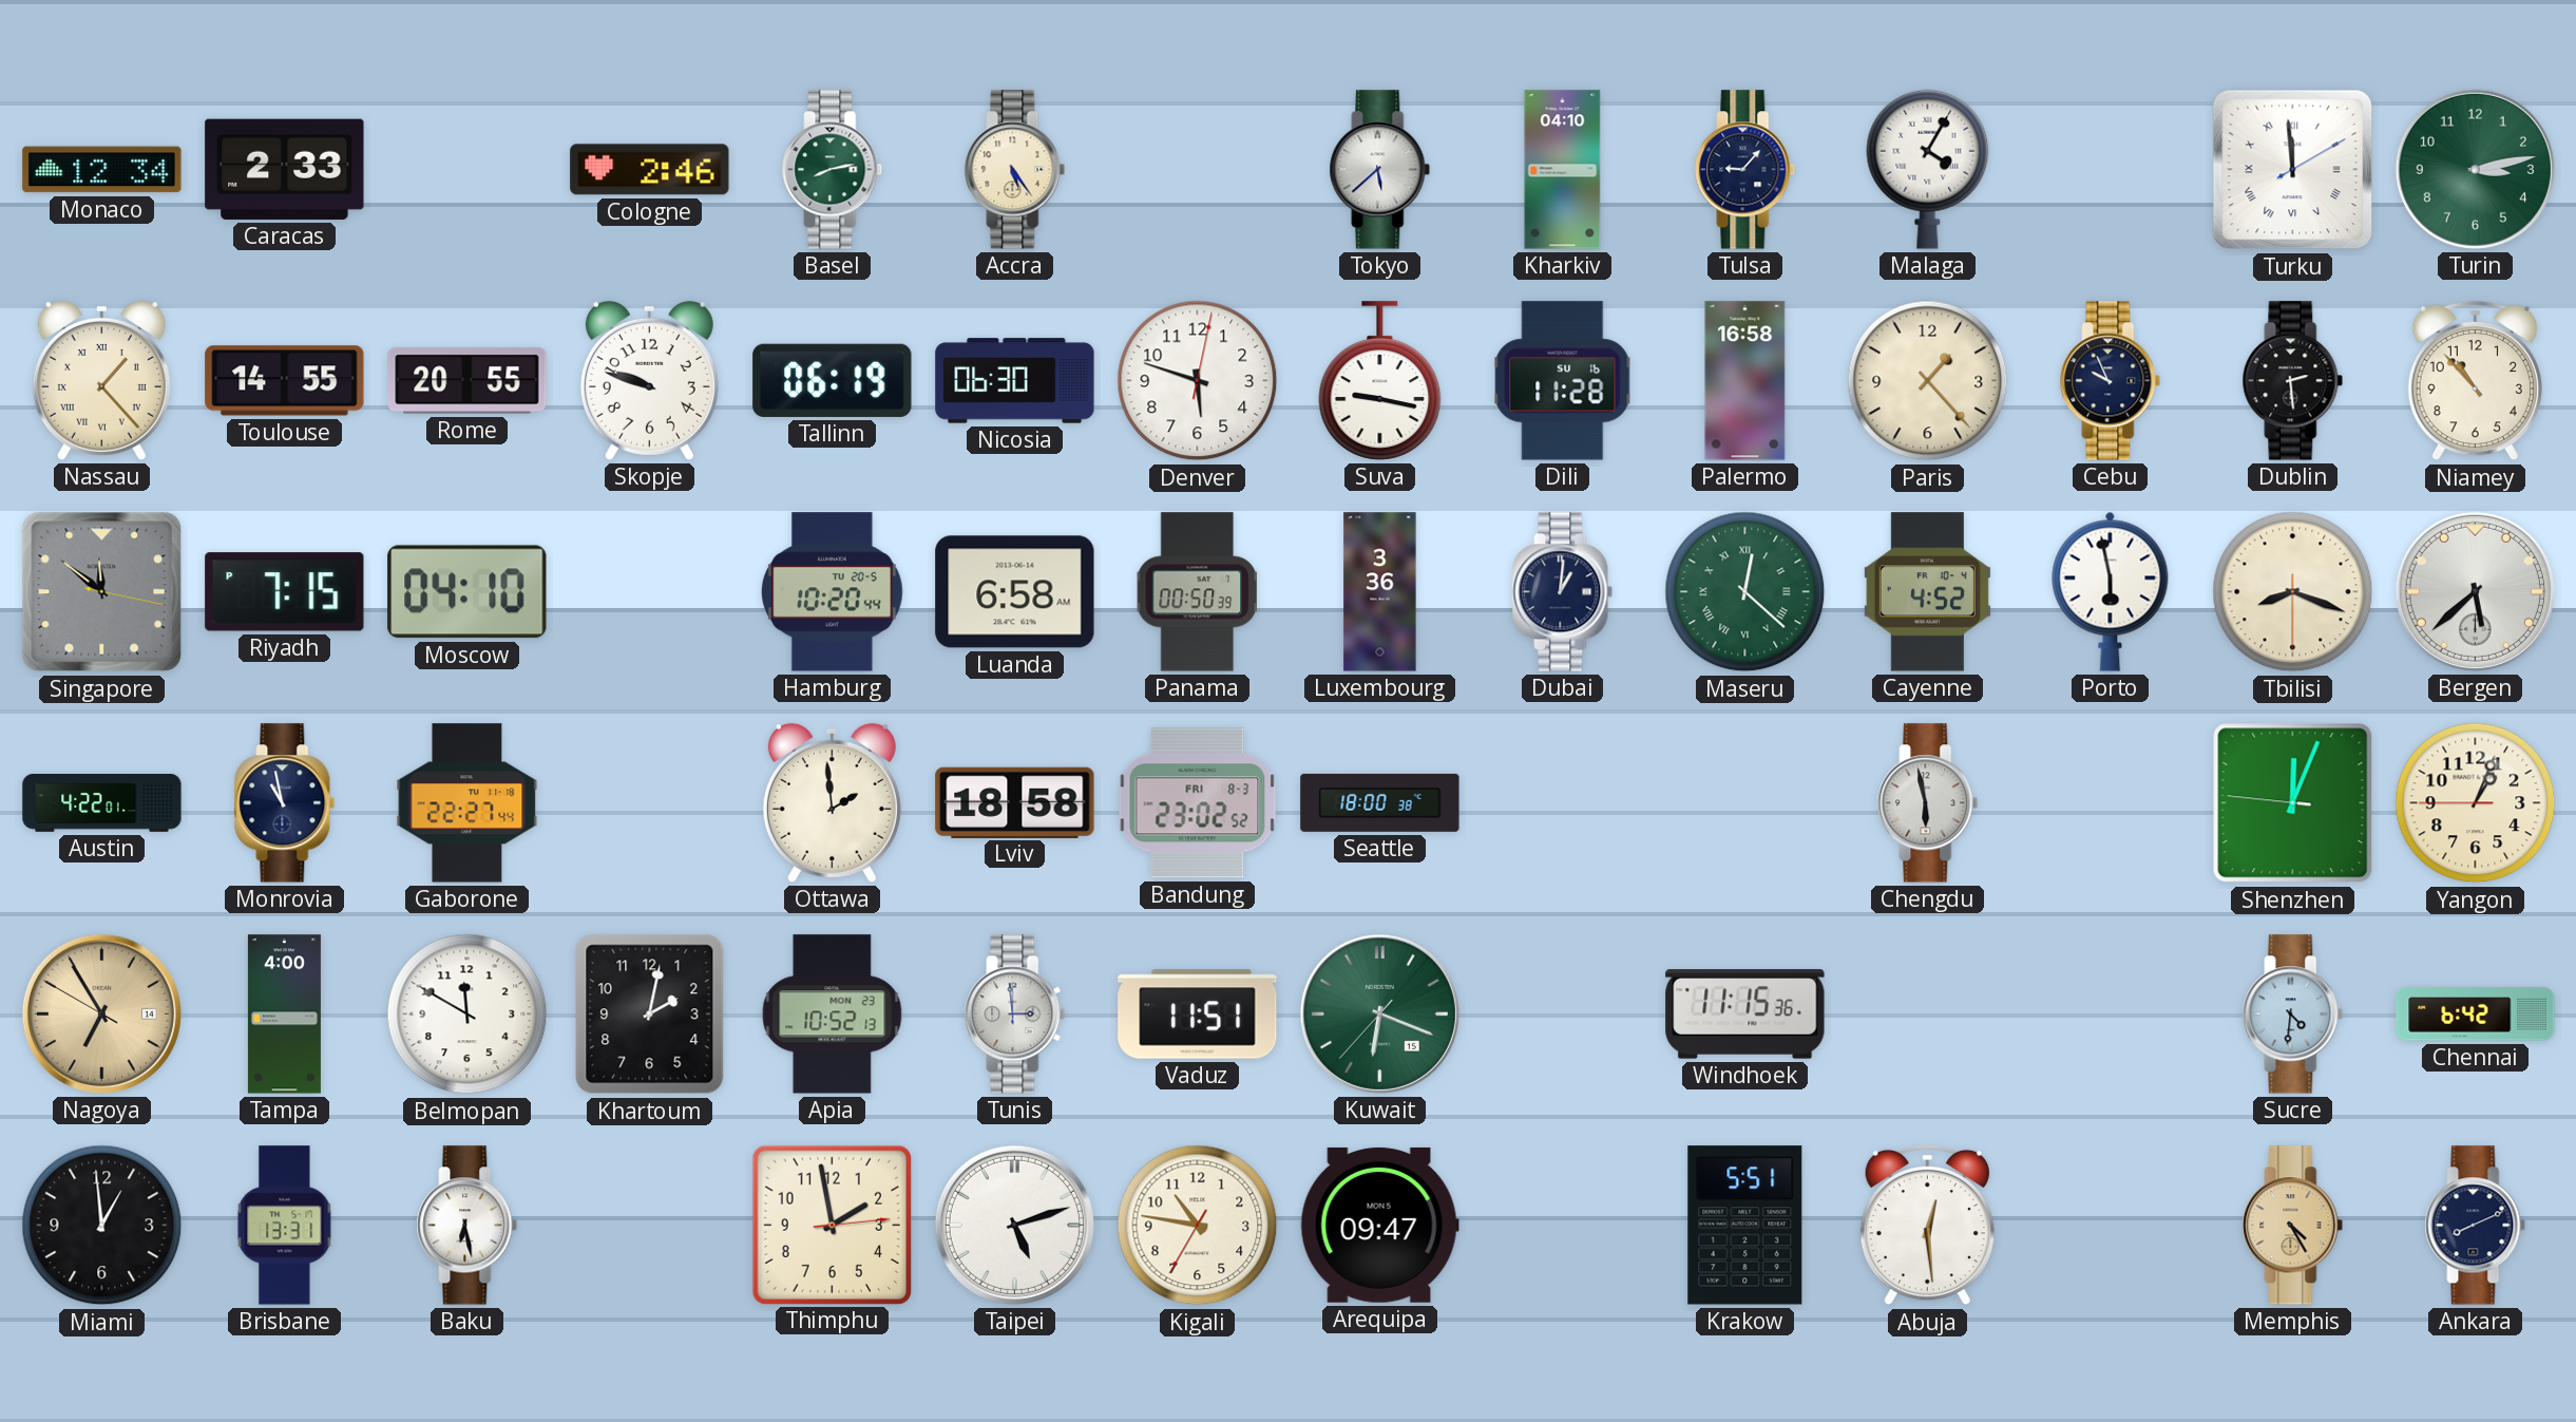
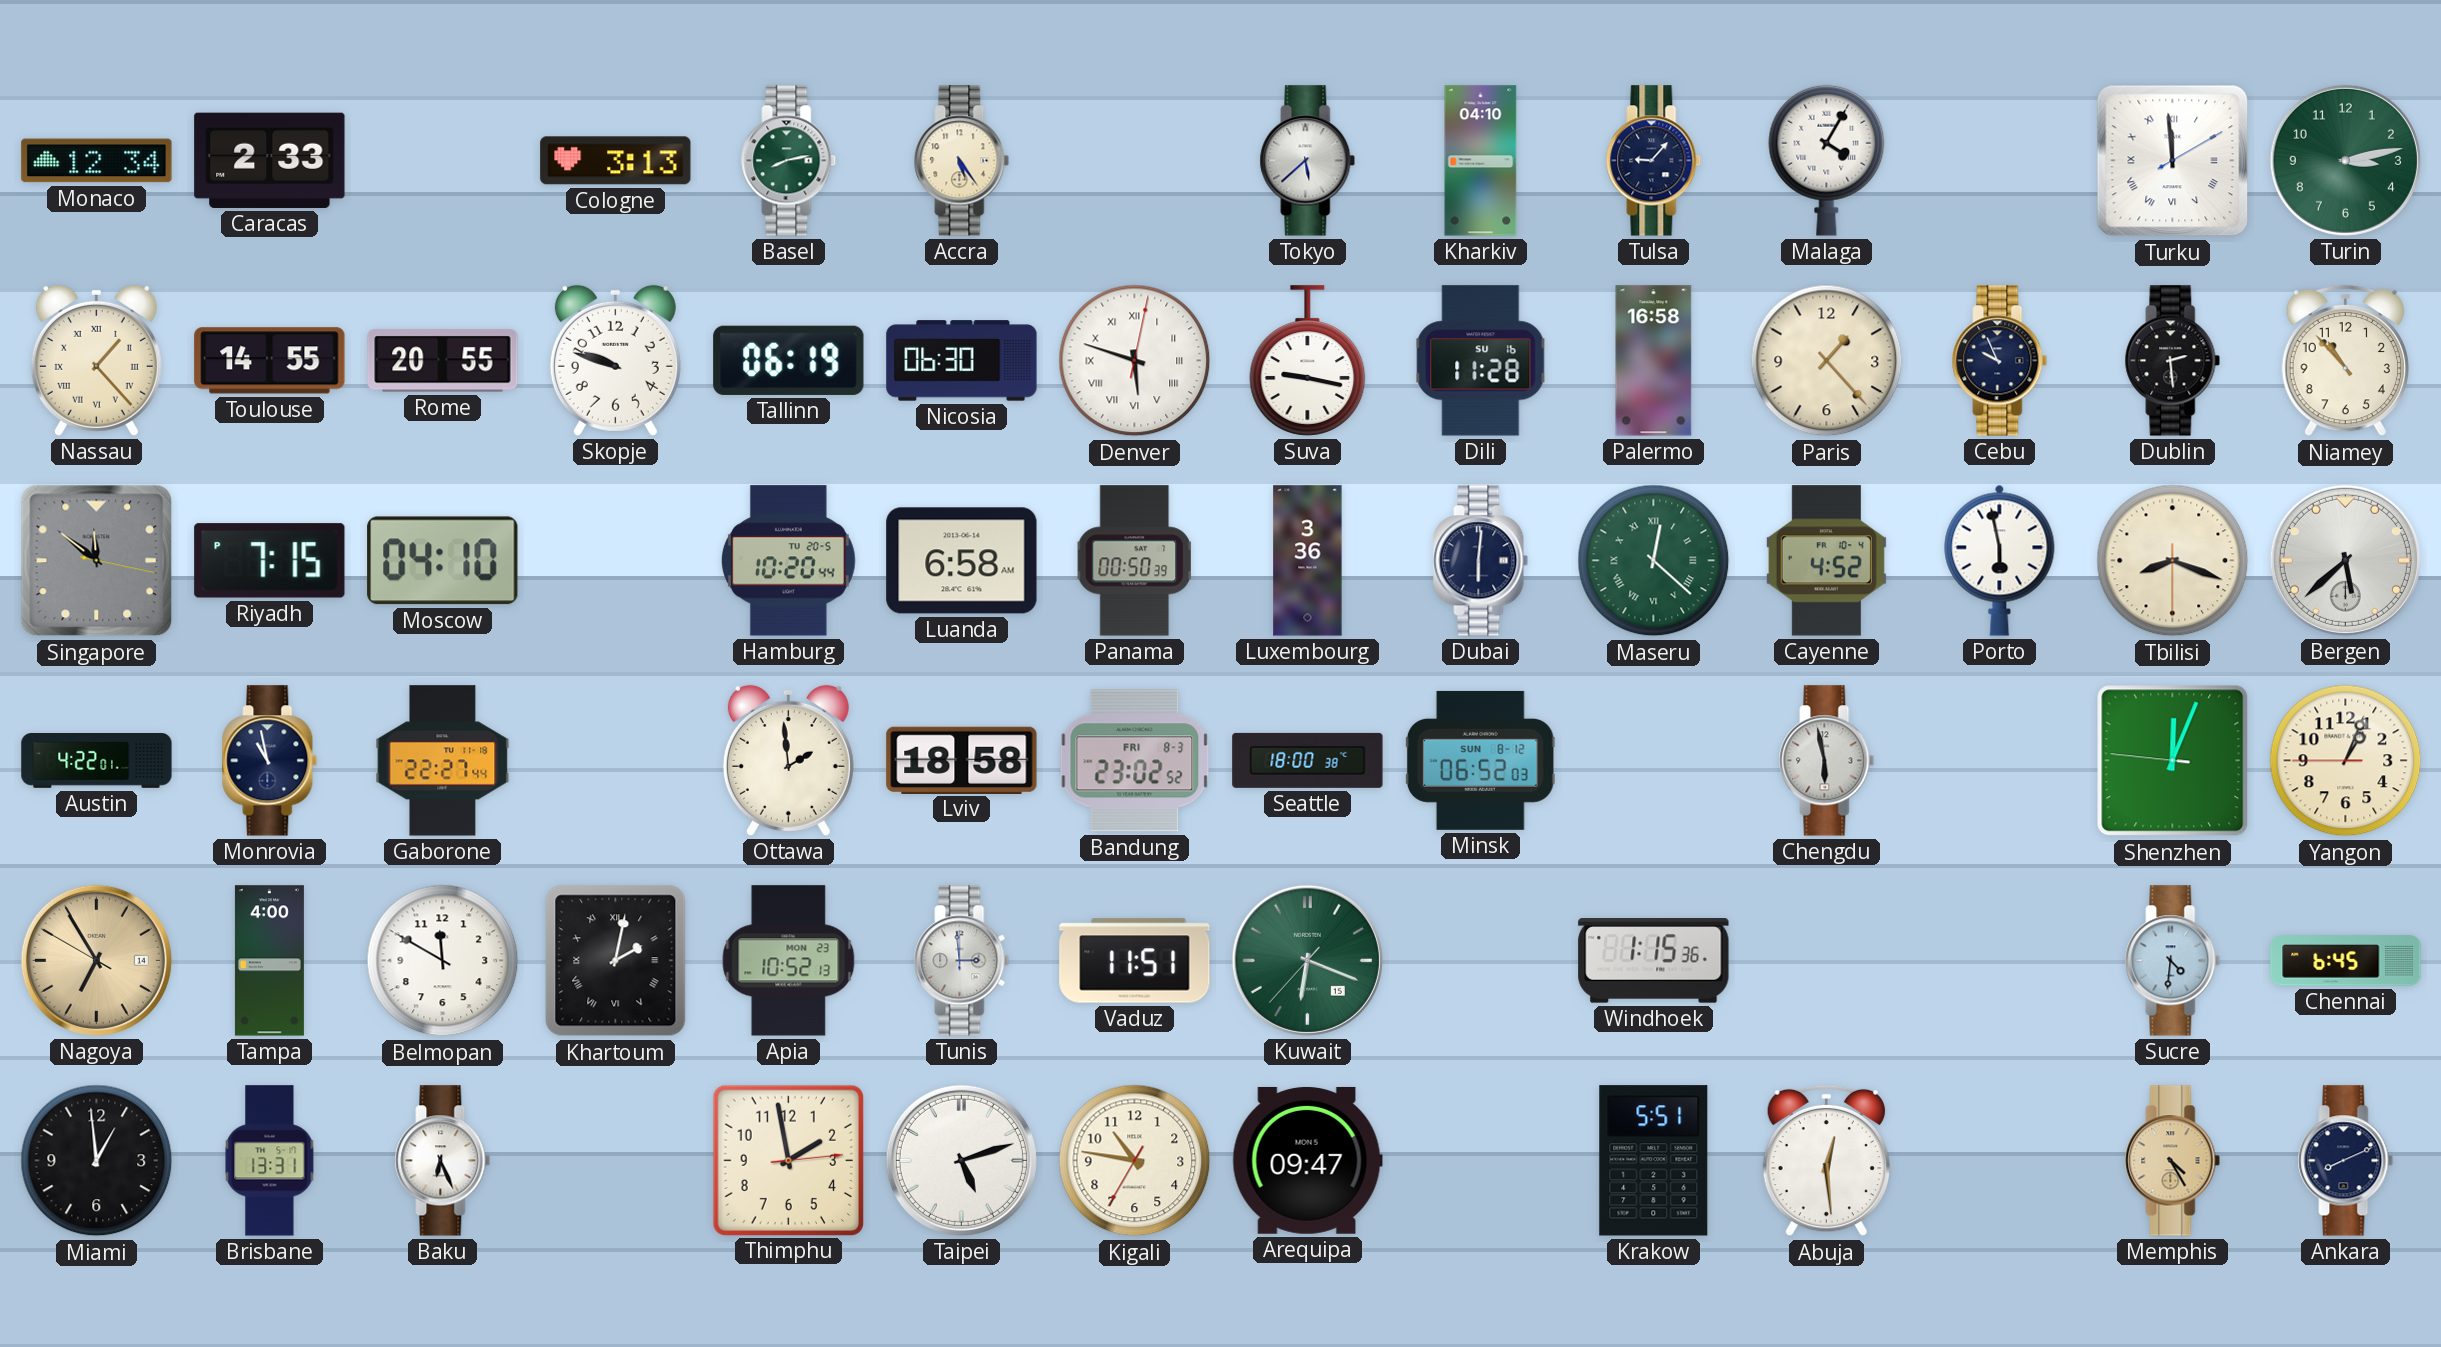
Cologne: 2:46 -> 3:13 (616, 161)
Denver numerals: Arabic -> Roman (1135, 361)
Dubai: 1:01 -> 6:01 (1481, 561)
Minsk: none -> 06:52 (1480, 760)
Khartoum numerals: Arabic -> Roman (616, 961)
Windhoek: 11:15 -> 1:15 (1654, 961)
Chennai: 6:42 -> 6:45 (2346, 961)
Baku: 6:28 -> 6:26 (443, 1161)
